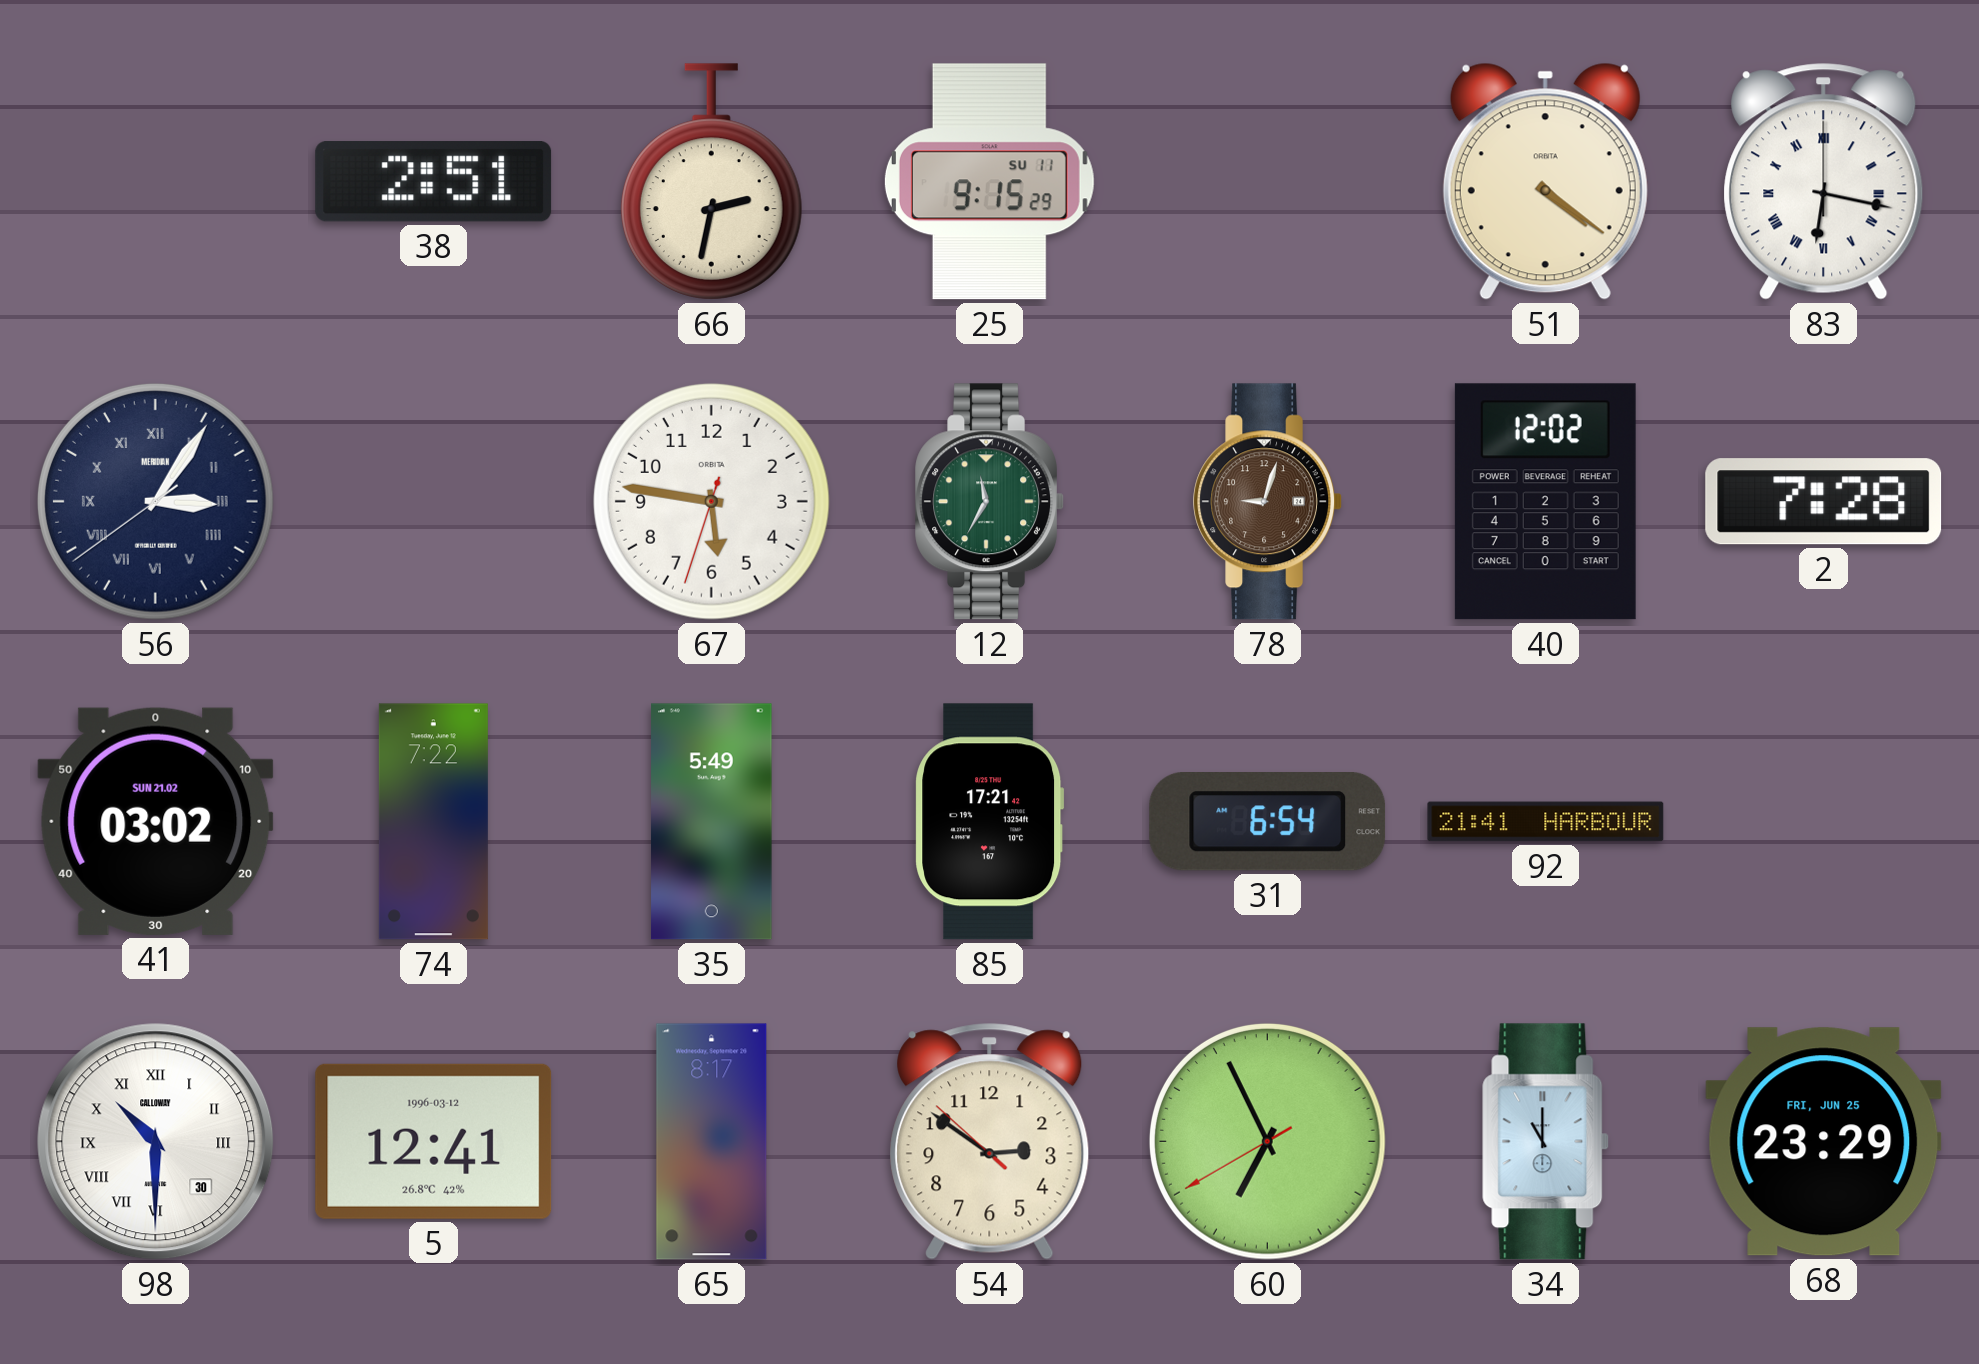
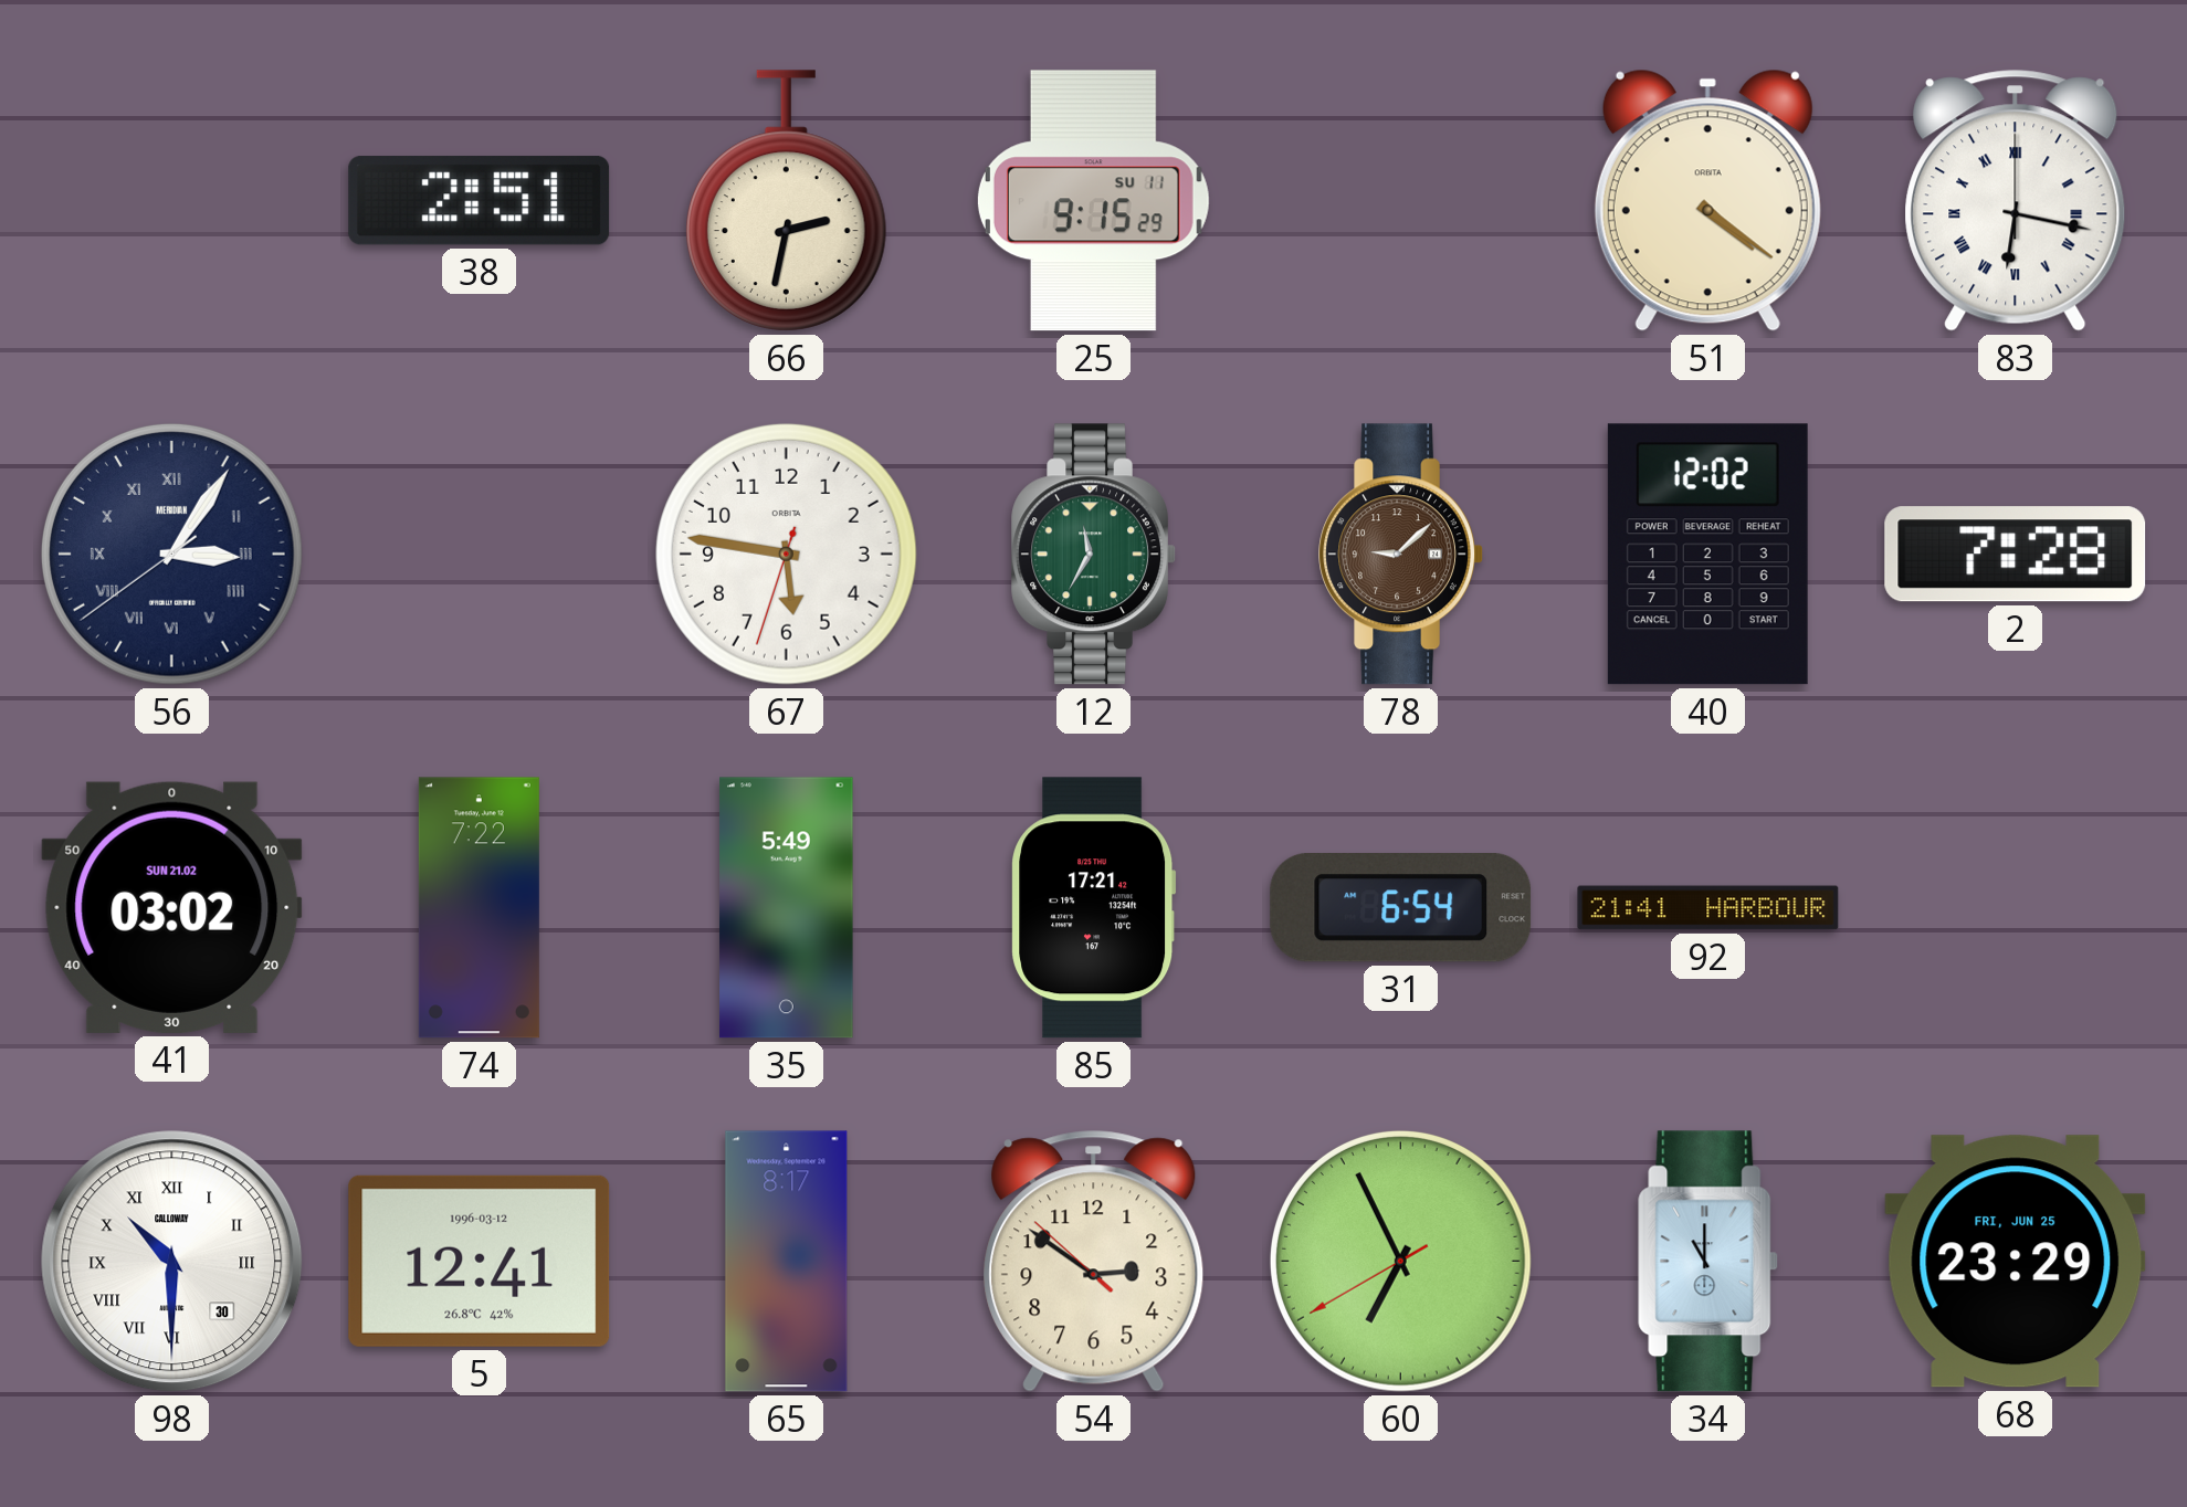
78: 9:03 -> 9:08 (1400, 555)
